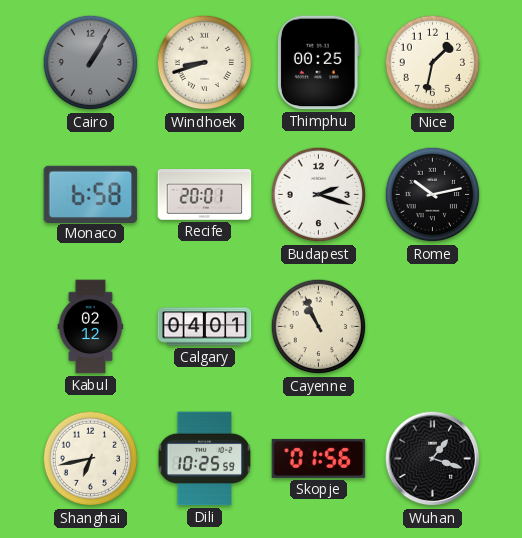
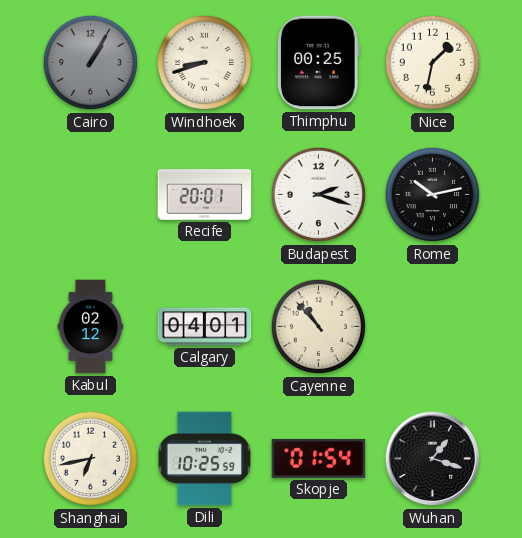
Monaco: 6:58 -> none (91, 194)
Cayenne: 10:56 -> 10:53 (319, 327)
Skopje: 01:56 -> 01:54 (319, 458)
